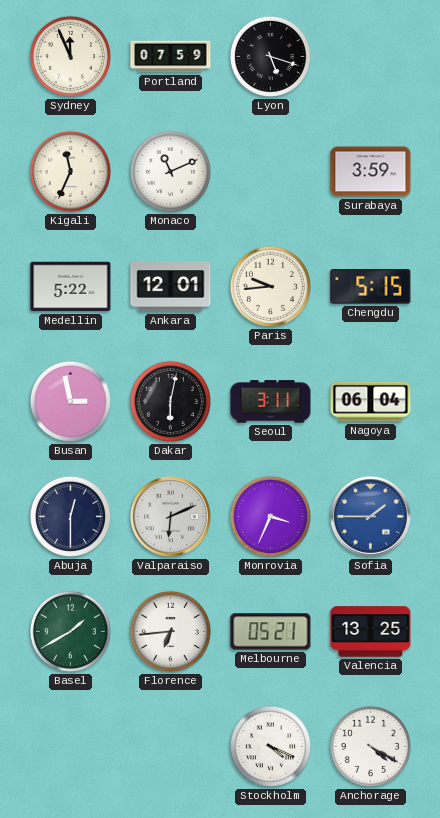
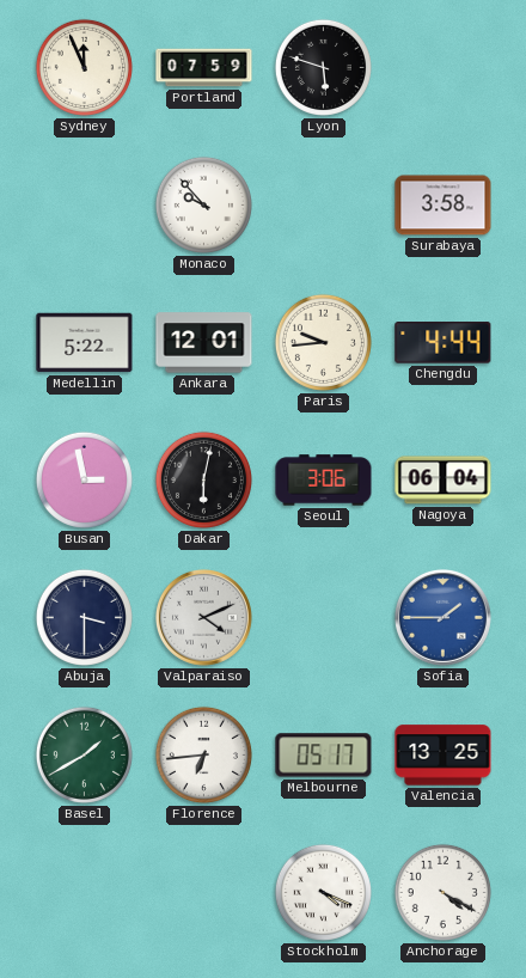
Lyon: 5:18 -> 5:48 (323, 67)
Kigali: 11:34 -> none (70, 171)
Monaco: 11:11 -> 9:53 (203, 204)
Surabaya: 3:59 -> 3:58 (444, 206)
Chengdu: 5:15 -> 4:44 (444, 343)
Seoul: 3:11 -> 3:06 (324, 481)
Abuja: 12:30 -> 3:30 (84, 617)
Valparaiso: 6:11 -> 4:11 (203, 617)
Monrovia: 3:34 -> none (270, 516)
Melbourne: 05:21 -> 05:17 (324, 756)
